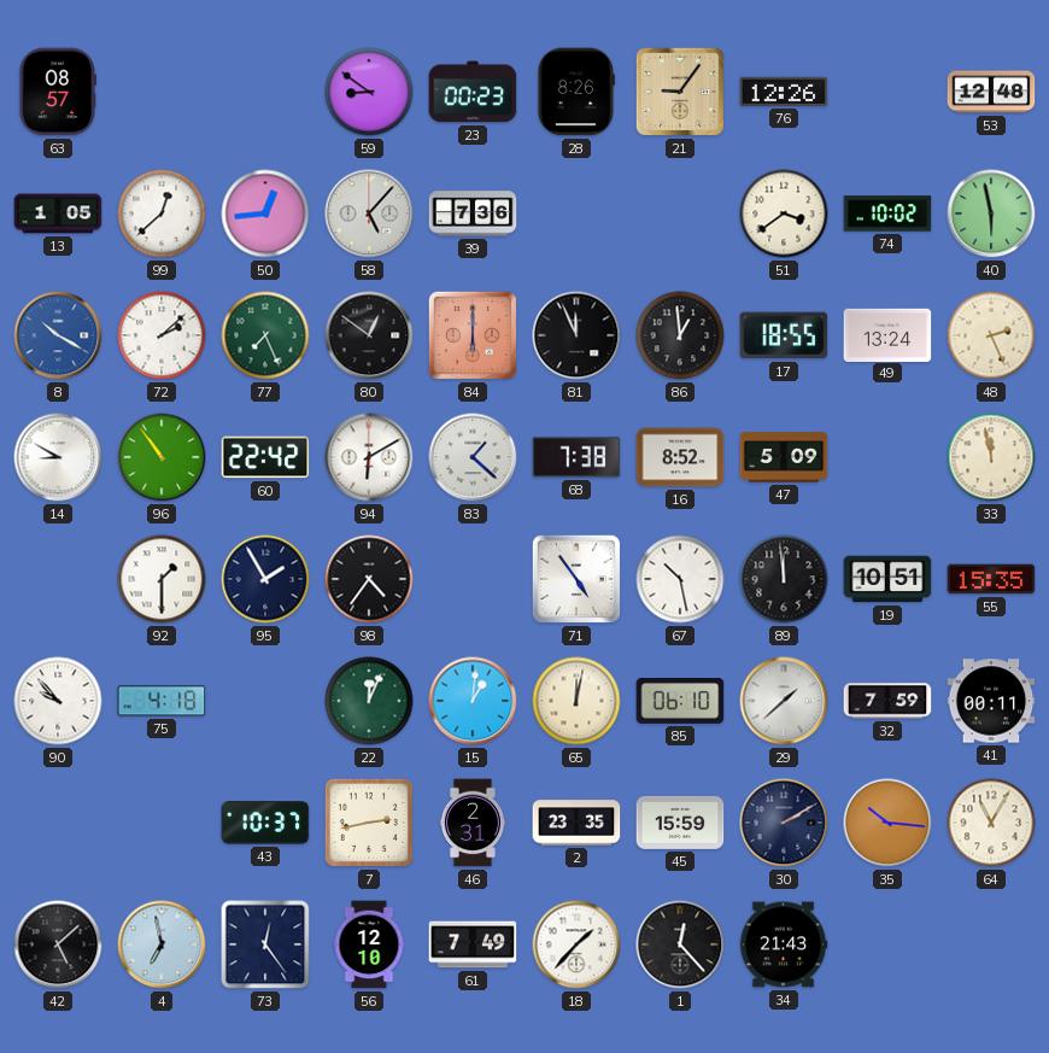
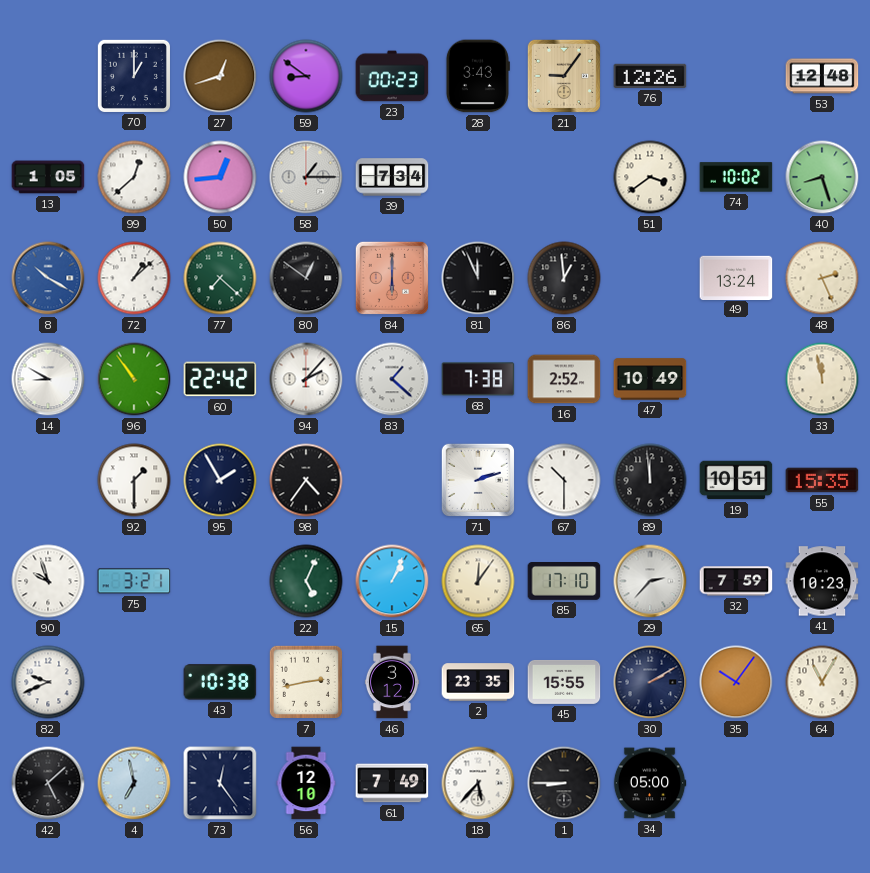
63: 08:57 -> none (58, 92)
70: none -> 1:00 (134, 76)
27: none -> 12:42 (220, 76)
28: 8:26 -> 3:43 (477, 76)
58: 5:07 -> 1:15 (306, 177)
39: 7:36 -> 7:34 (392, 177)
40: 5:58 -> 8:27 (822, 177)
72: 2:08 -> 1:08 (134, 278)
77: 7:26 -> 7:22 (220, 278)
17: 18:55 -> none (784, 335)
94: 6:10 -> 2:07 (306, 379)
16: 8:52 -> 2:52 (564, 379)
47: 5:09 -> 10:49 (650, 379)
71: 4:54 -> 2:12 (478, 480)
67: 10:28 -> 10:30 (564, 480)
90: 9:53 -> 9:57 (48, 581)
75: 4:18 -> 3:21 (134, 581)
22: 12:04 -> 5:04 (306, 581)
15: 1:01 -> 1:04 (392, 581)
65: 12:02 -> 12:06 (478, 581)
85: 06:10 -> 17:10 (564, 582)
29: 1:38 -> 2:37 (650, 581)
41: 00:11 -> 10:23 (822, 581)
82: none -> 9:41 (48, 682)
43: 10:37 -> 10:38 (220, 682)
46: 2:31 -> 3:12 (392, 682)
45: 15:59 -> 15:55 (564, 682)
35: 10:16 -> 10:06 (736, 682)
18: 1:37 -> 5:37 (478, 783)
1: 12:23 -> 8:45 (564, 783)
34: 21:43 -> 05:00 (650, 783)
